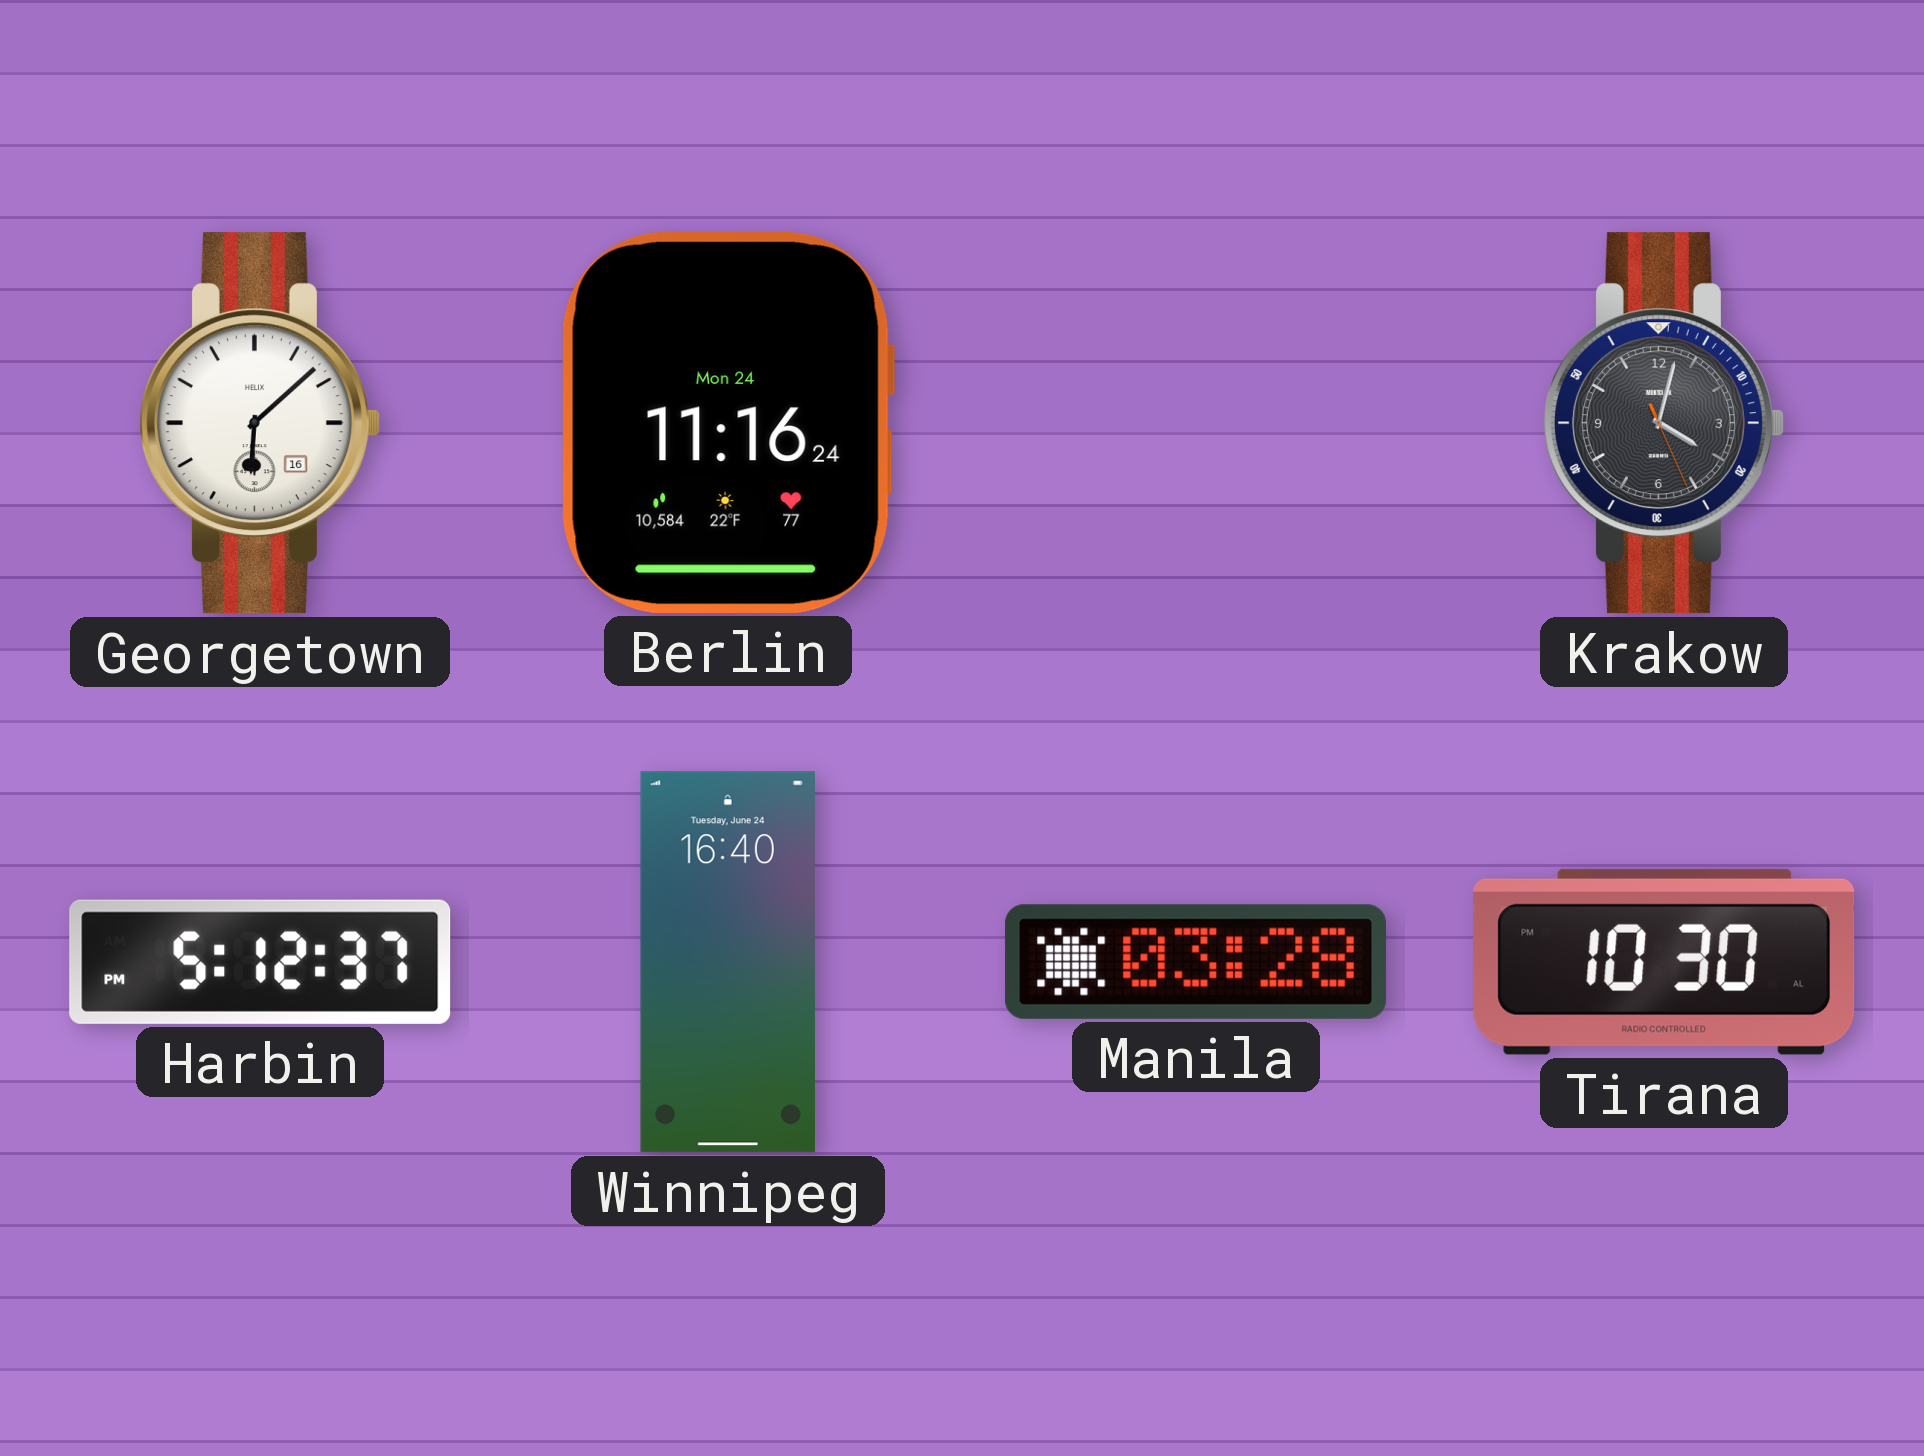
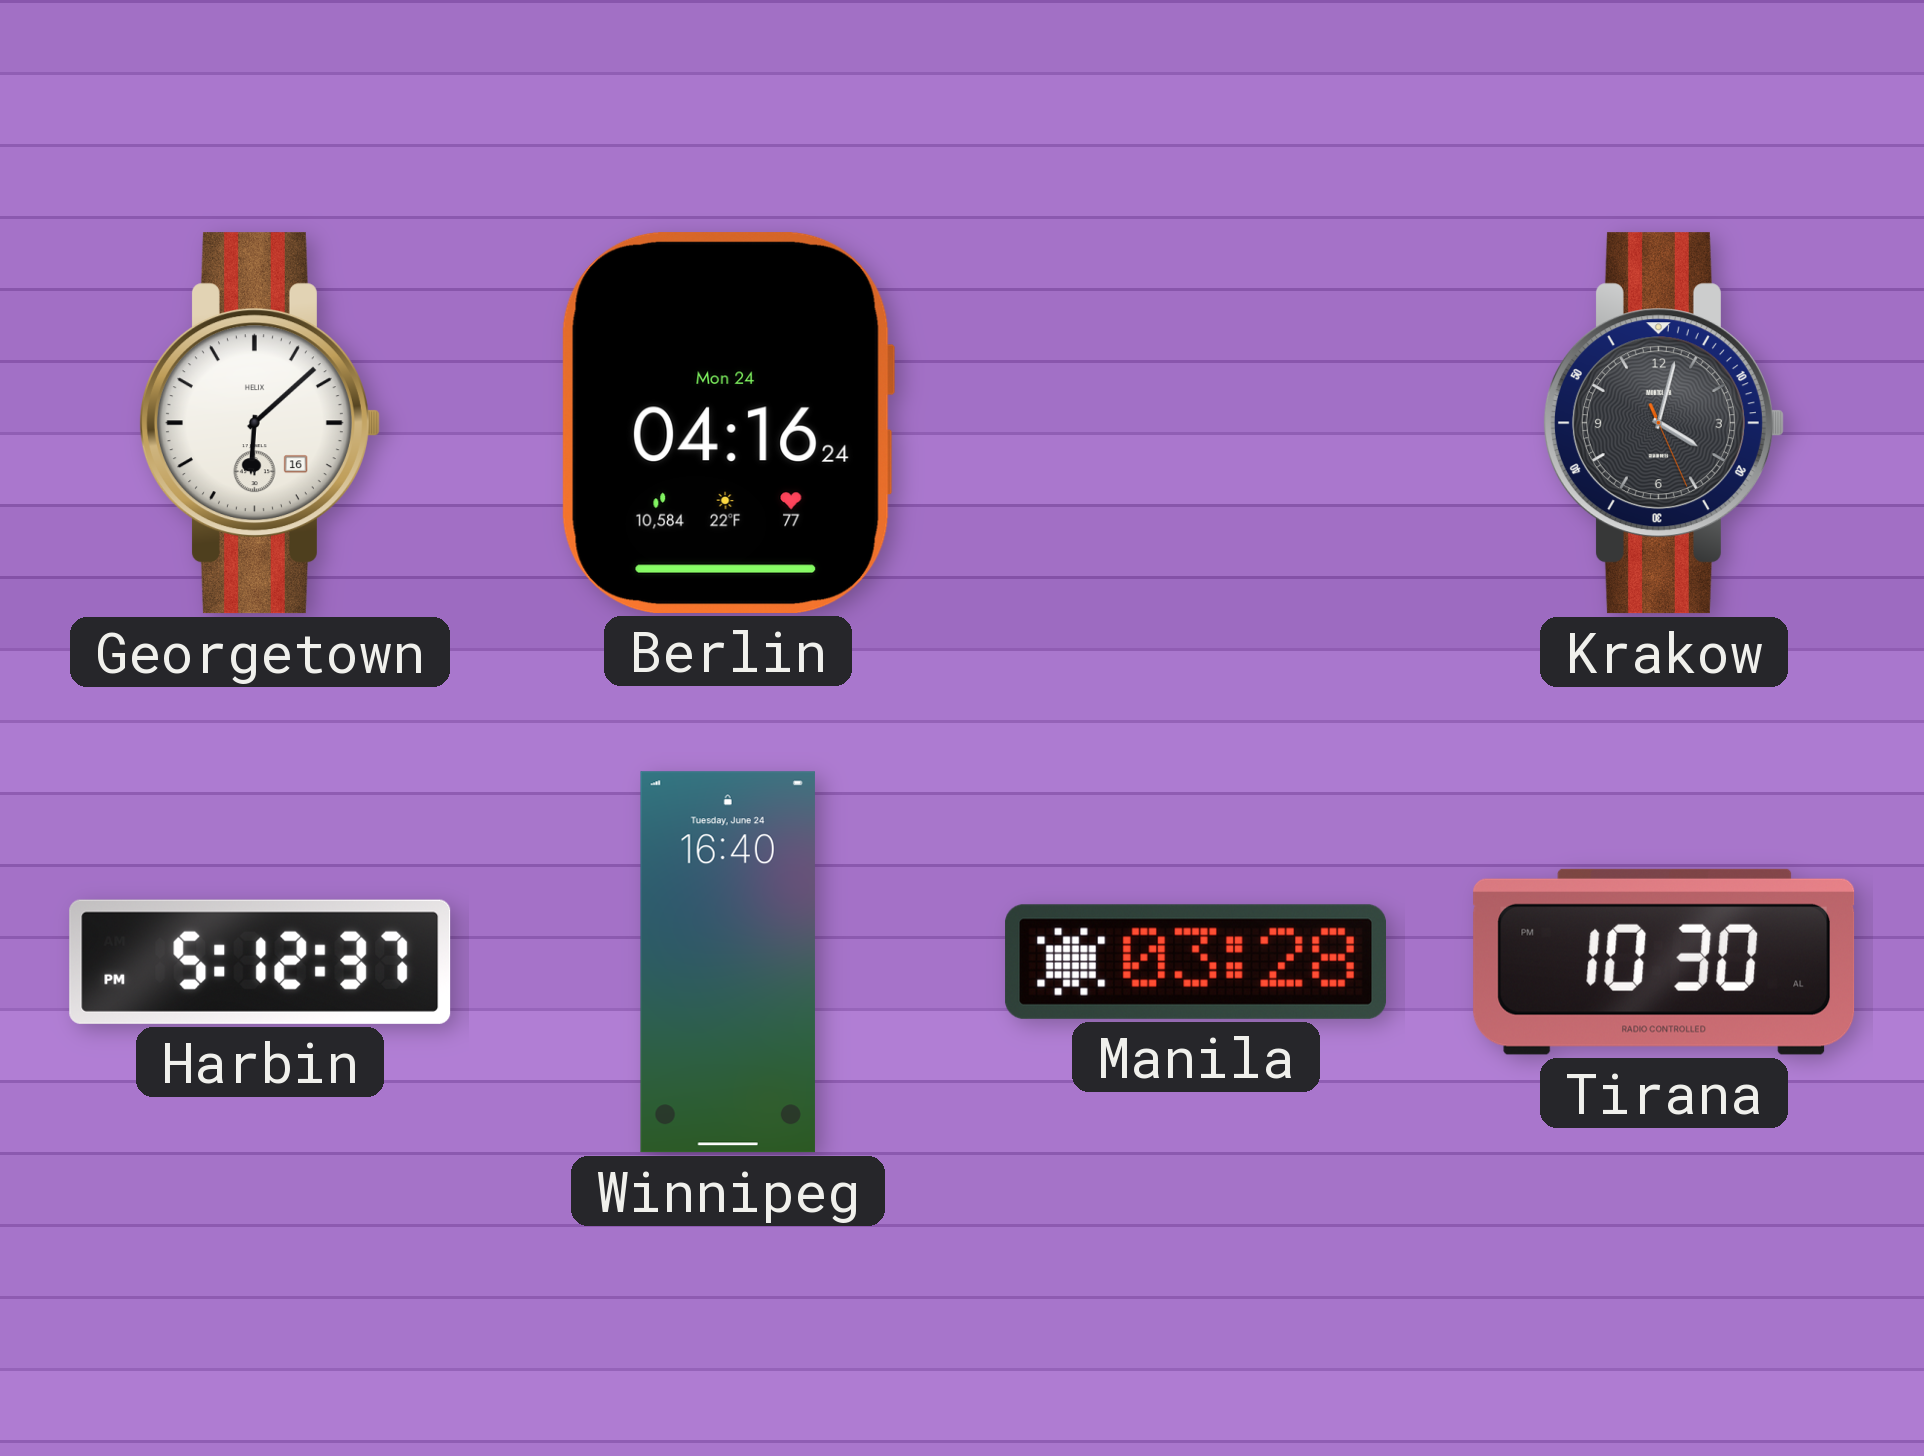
Berlin: 11:16 -> 04:16 (728, 423)
